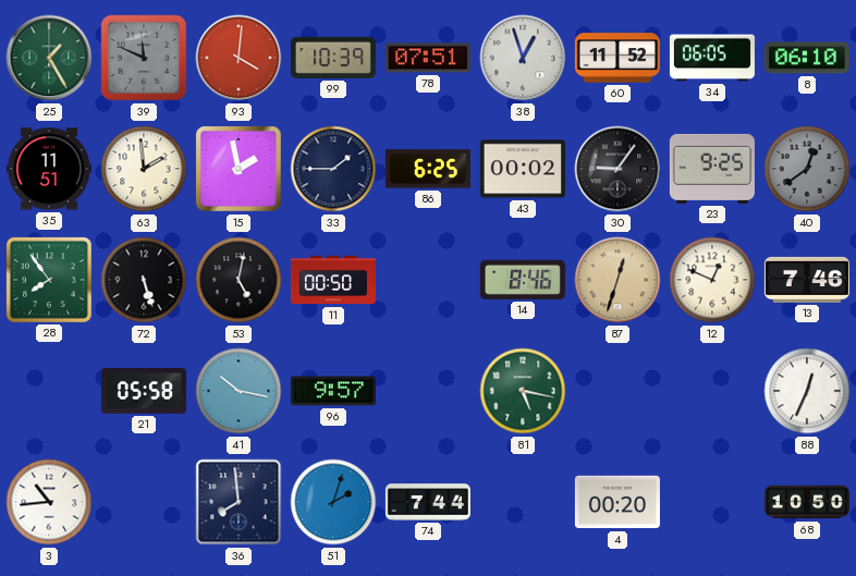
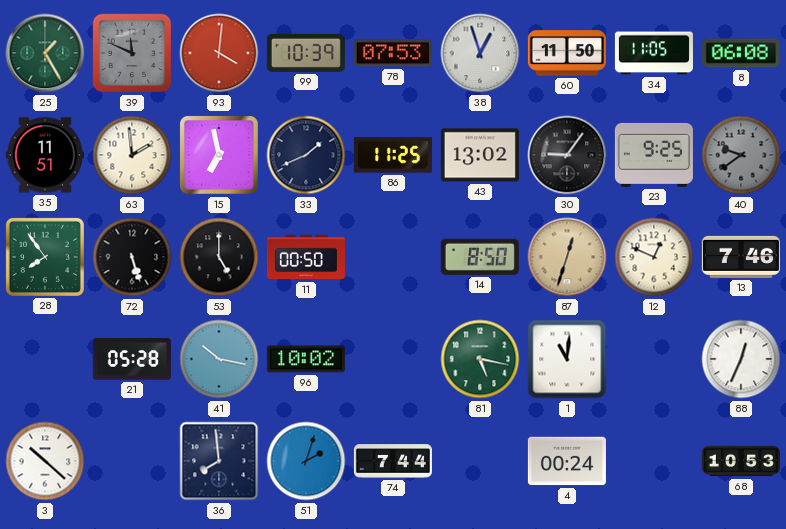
78: 07:51 -> 07:53 (393, 53)
60: 11:52 -> 11:50 (567, 53)
34: 06:05 -> 11:05 (654, 53)
8: 06:10 -> 06:08 (741, 53)
15: 1:58 -> 6:58 (220, 156)
33: 1:45 -> 1:41 (306, 155)
86: 6:25 -> 11:25 (393, 155)
43: 00:02 -> 13:02 (480, 155)
40: 12:39 -> 9:39 (741, 155)
53: 5:02 -> 5:00 (219, 257)
14: 8:46 -> 8:50 (480, 257)
21: 05:58 -> 05:28 (132, 359)
96: 9:57 -> 10:02 (306, 359)
1: none -> 11:01 (567, 359)
3: 10:44 -> 10:22 (45, 461)
4: 00:20 -> 00:24 (567, 461)
68: 10:50 -> 10:53 (741, 461)
